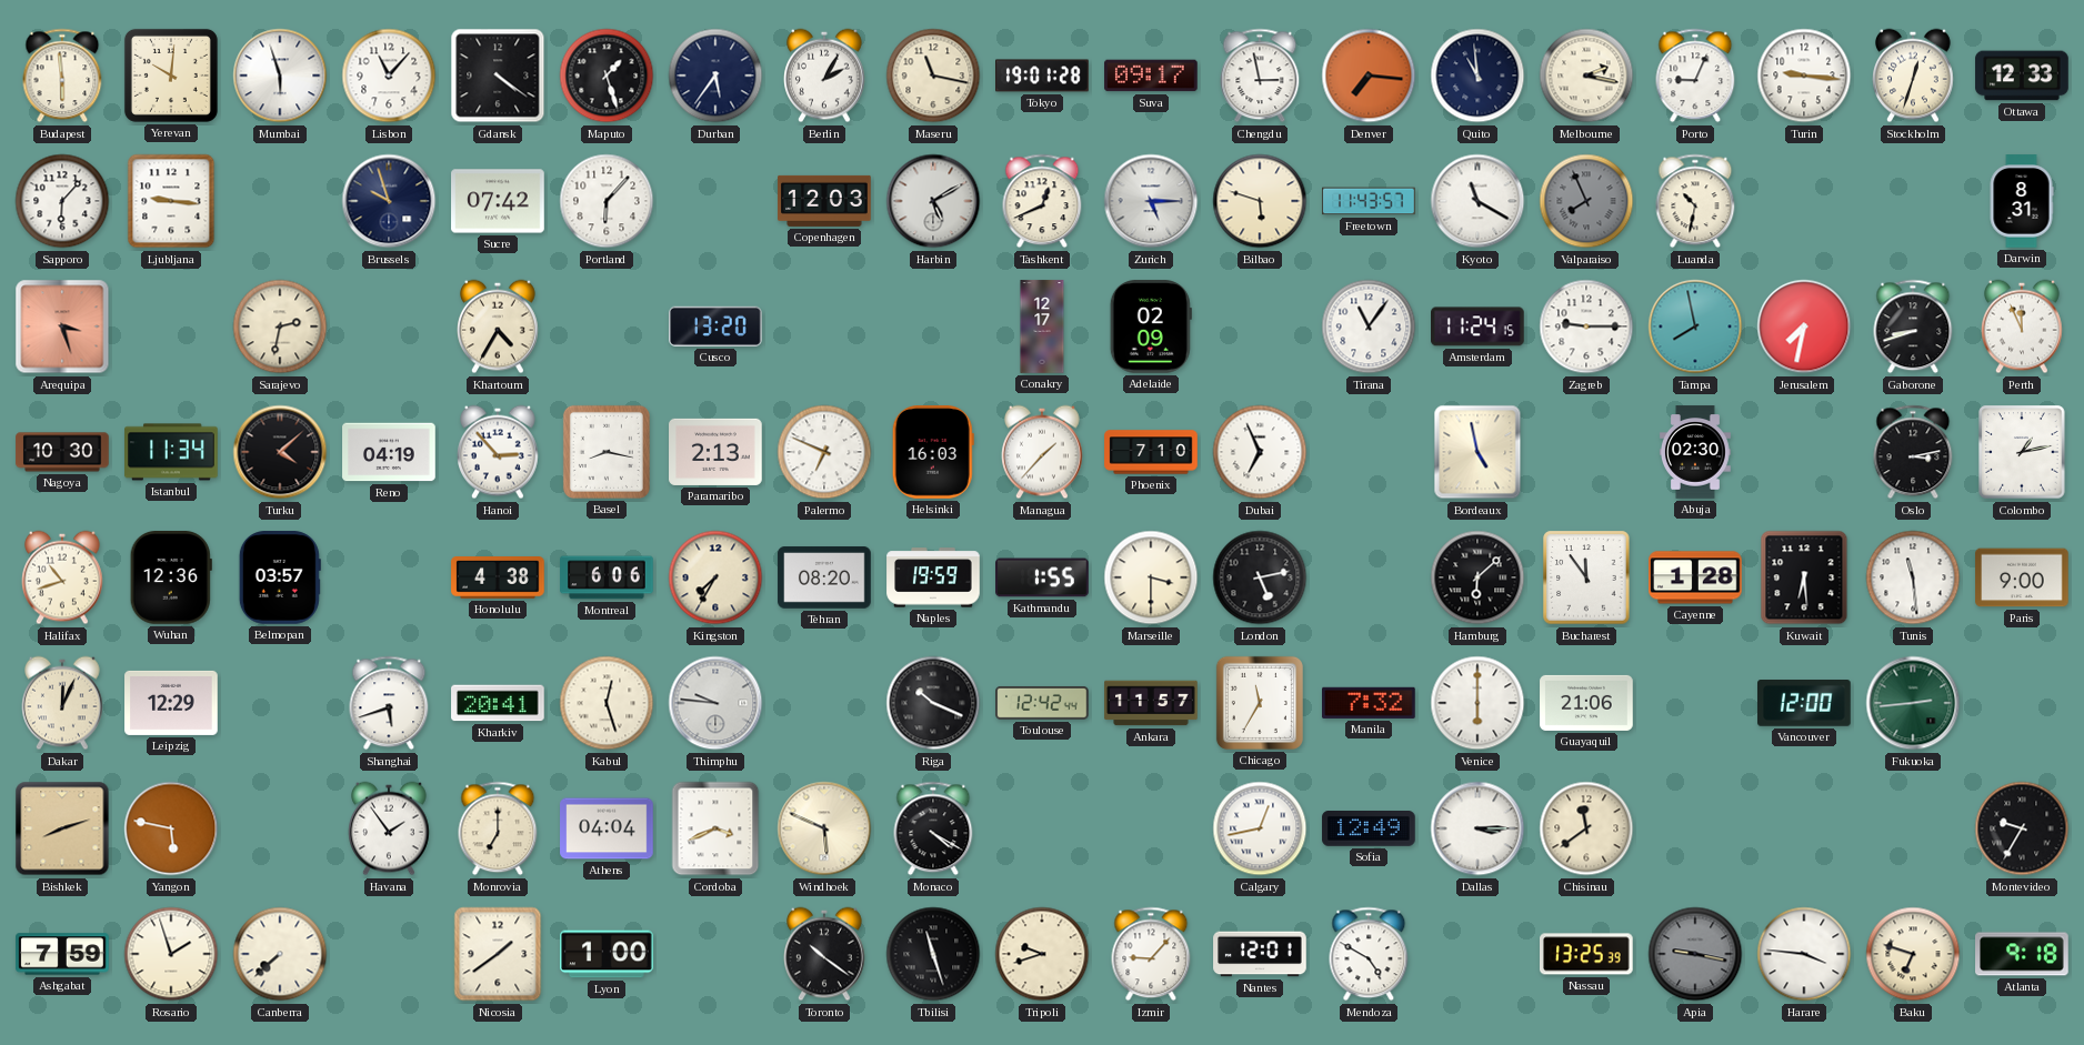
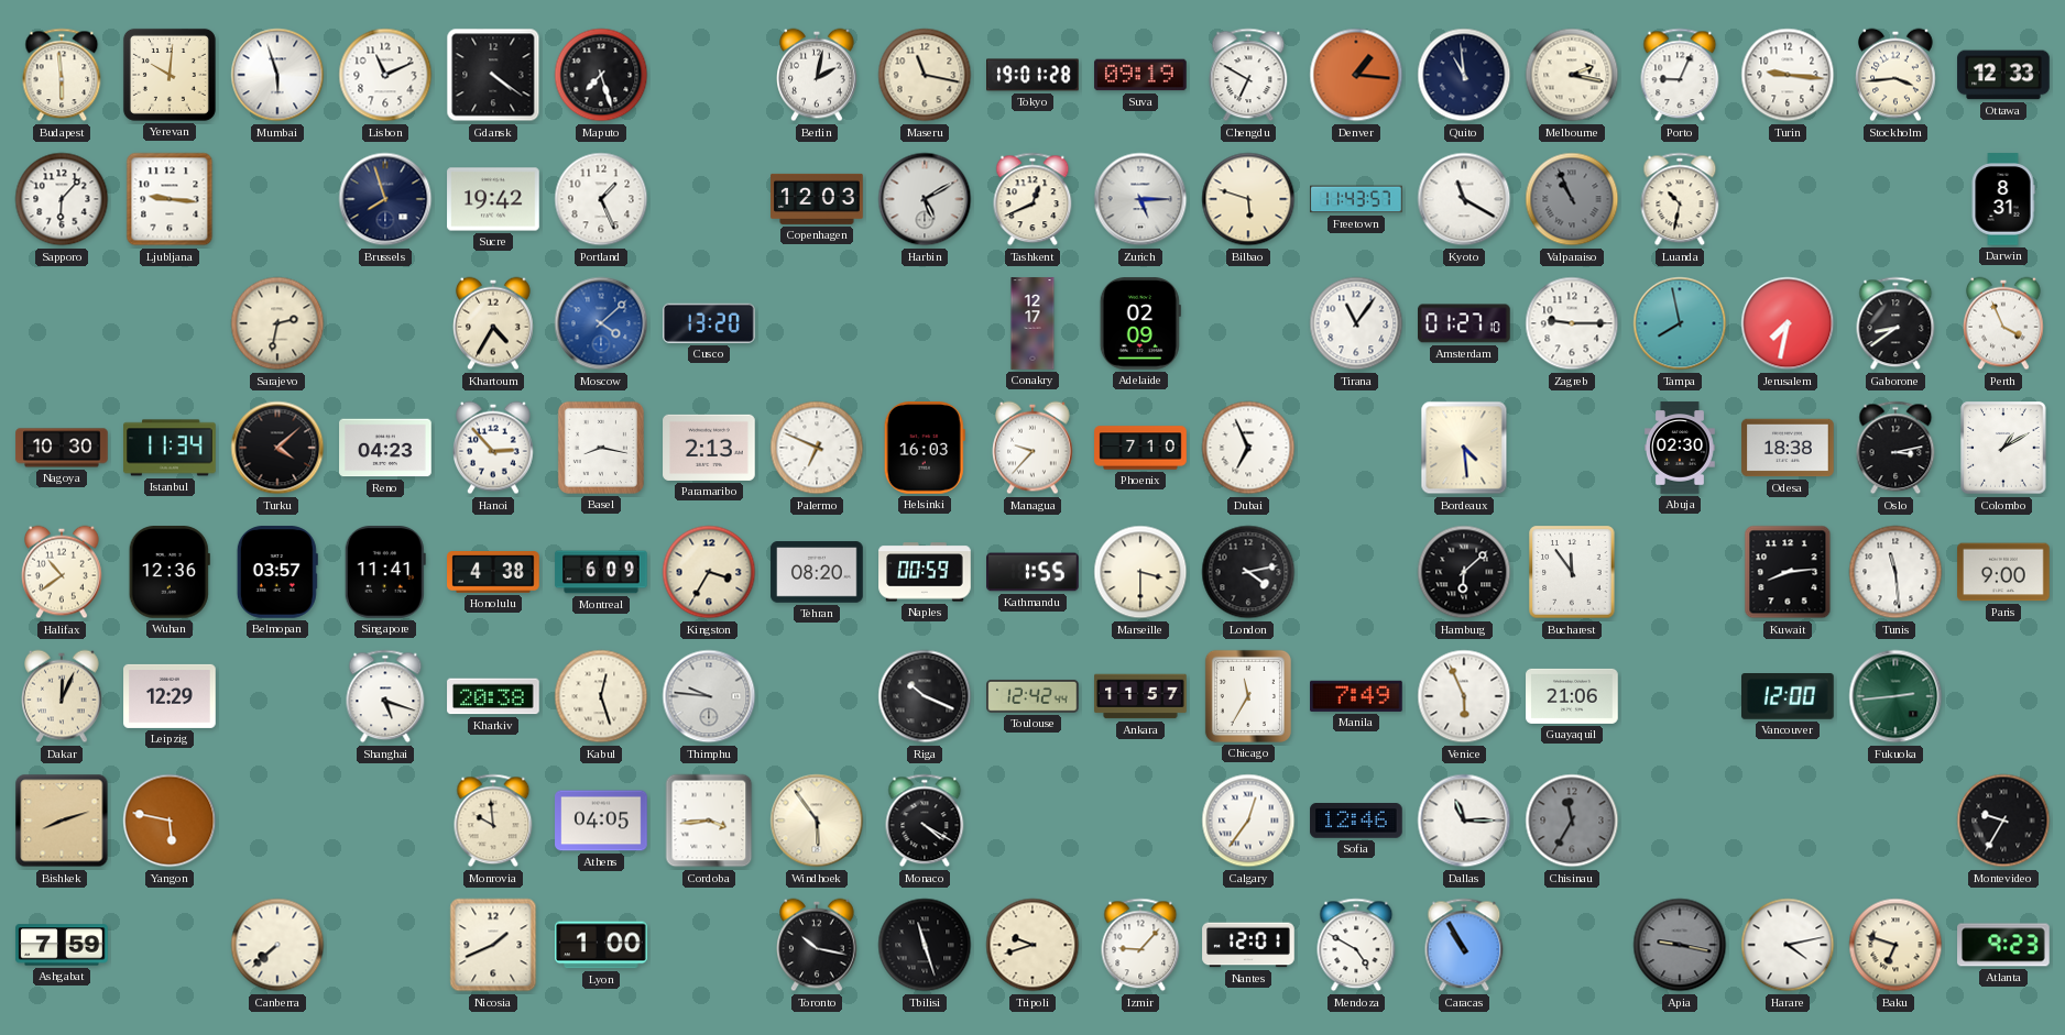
Lisbon: 11:07 -> 11:11 (385, 75)
Maputo: 1:27 -> 7:27 (601, 75)
Durban: 5:36 -> none (715, 76)
Berlin: 2:05 -> 2:02 (818, 75)
Suva: 09:17 -> 09:19 (1140, 75)
Chengdu: 2:58 -> 6:50 (1248, 75)
Denver: 7:16 -> 1:16 (1356, 75)
Stockholm: 12:33 -> 3:44 (1897, 75)
Brussels: 9:57 -> 7:57 (385, 199)
Sucre: 07:42 -> 19:42 (493, 199)
Portland: 6:07 -> 1:26 (601, 199)
Valparaiso: 7:56 -> 10:56 (1572, 199)
Arequipa: 3:27 -> none (62, 326)
Moscow: none -> 4:08 (601, 323)
Amsterdam: 11:24 -> 01:27 (1465, 323)
Gaborone: 8:42 -> 8:39 (1895, 323)
Perth: 11:56 -> 3:56 (2004, 323)
Reno: 04:19 -> 04:23 (385, 448)
Managua: 1:37 -> 9:37 (1034, 448)
Bordeaux: 4:58 -> 4:29 (1464, 448)
Odesa: none -> 18:38 (1788, 448)
Colombo: 1:13 -> 1:10 (2003, 448)
Halifax: 10:42 -> 10:39 (63, 572)
Singapore: none -> 11:41 (385, 573)
Montreal: 6:06 -> 6:09 (601, 572)
Kingston: 7:35 -> 3:35 (709, 572)
Naples: 19:59 -> 00:59 (925, 572)
London: 5:13 -> 4:13 (1248, 572)
Cayenne: 1:28 -> none (1695, 577)
Kuwait: 6:29 -> 8:14 (1788, 572)
Shanghai: 5:42 -> 5:18 (385, 696)
Kharkiv: 20:41 -> 20:38 (493, 696)
Manila: 7:32 -> 7:49 (1357, 696)
Venice: 6:00 -> 5:56 (1464, 696)
Havana: 1:54 -> none (390, 828)
Monrovia: 7:00 -> 9:59 (493, 821)
Athens: 04:04 -> 04:05 (601, 821)
Cordoba: 3:41 -> 3:44 (709, 821)
Windhoek: 5:49 -> 5:54 (817, 821)
Calgary: 12:43 -> 12:36 (1248, 821)
Sofia: 12:49 -> 12:46 (1356, 822)
Dallas: 3:15 -> 11:15 (1464, 821)
Chisinau: 11:39 -> 11:35 (1572, 821)
Chisinau dial: cream -> grey (1572, 821)
Rosario: 1:57 -> none (171, 954)
Nicosia: 1:39 -> 1:41 (493, 945)
Toronto: 10:21 -> 10:17 (818, 945)
Caracas: none -> 10:55 (1464, 945)
Nassau: 13:25 -> none (1587, 954)
Harare: 3:46 -> 4:13 (1788, 945)
Atlanta: 9:18 -> 9:23 (2003, 945)
